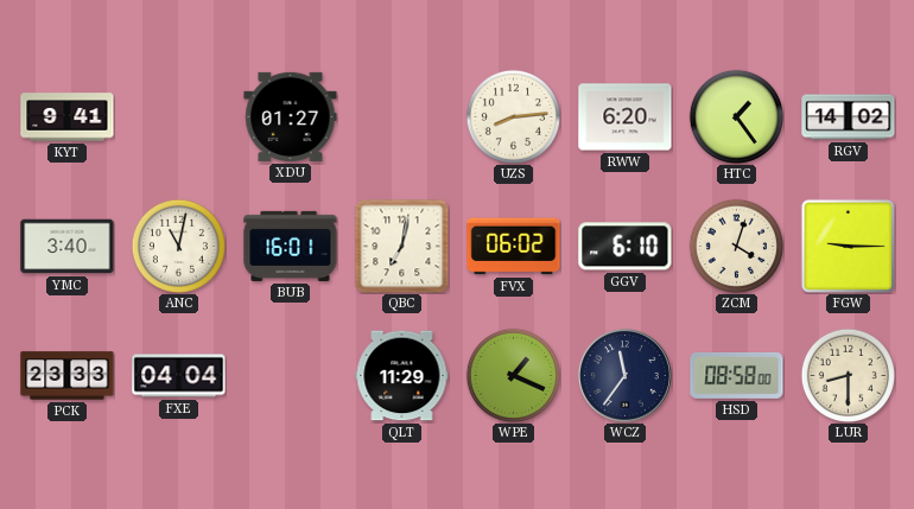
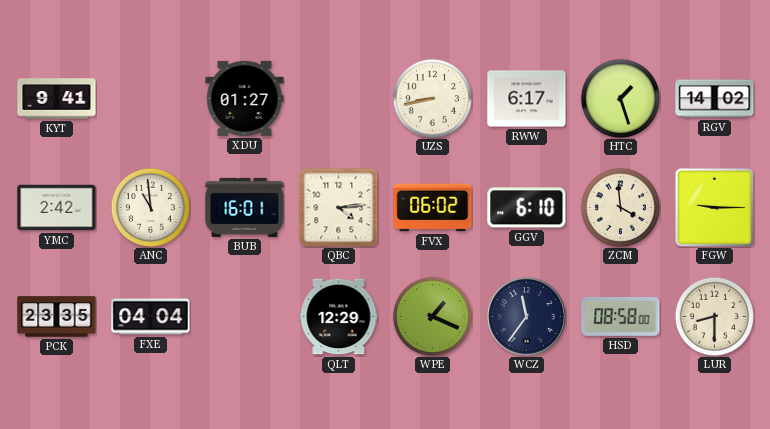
UZS: 8:14 -> 8:43 (432, 98)
RWW: 6:20 -> 6:17 (527, 99)
HTC: 1:24 -> 1:27 (620, 98)
YMC: 3:40 -> 2:42 (57, 208)
ANC: 11:02 -> 10:59 (150, 207)
QBC: 7:02 -> 4:14 (338, 207)
ZCM: 4:03 -> 3:59 (620, 207)
PCK: 23:33 -> 23:35 (57, 317)
QLT: 11:29 -> 12:29 (339, 317)
